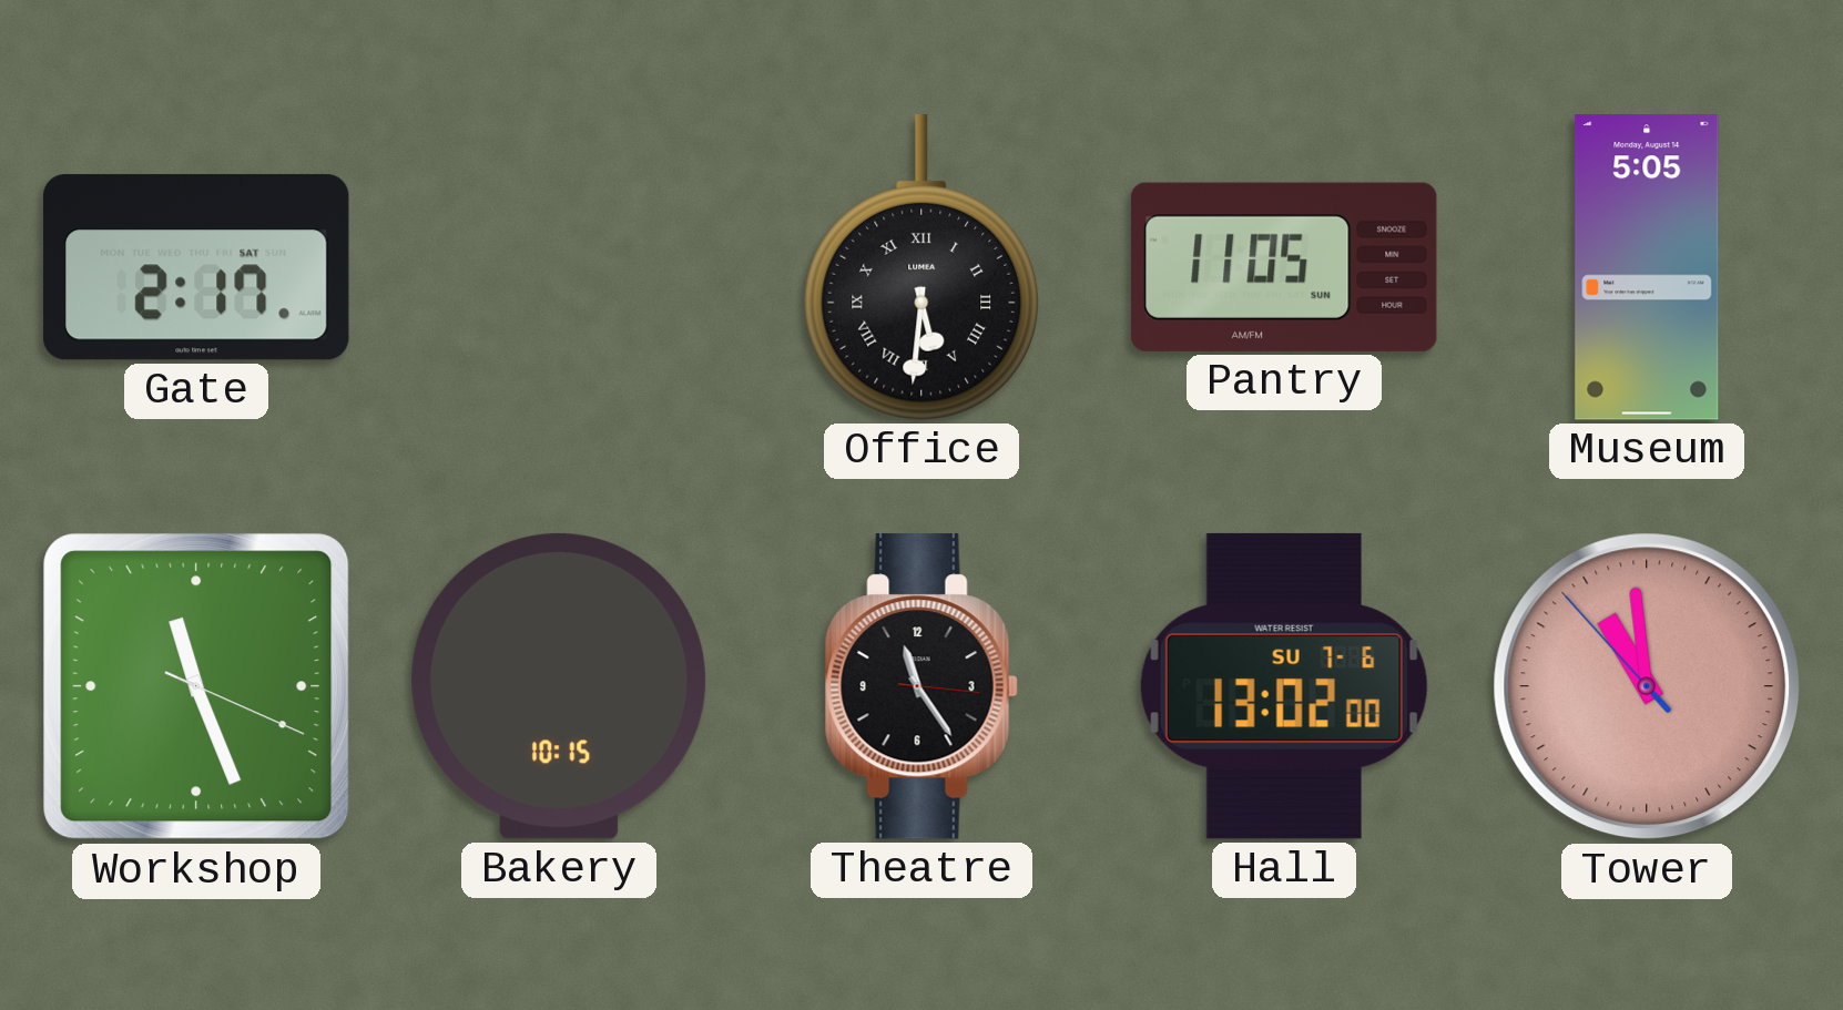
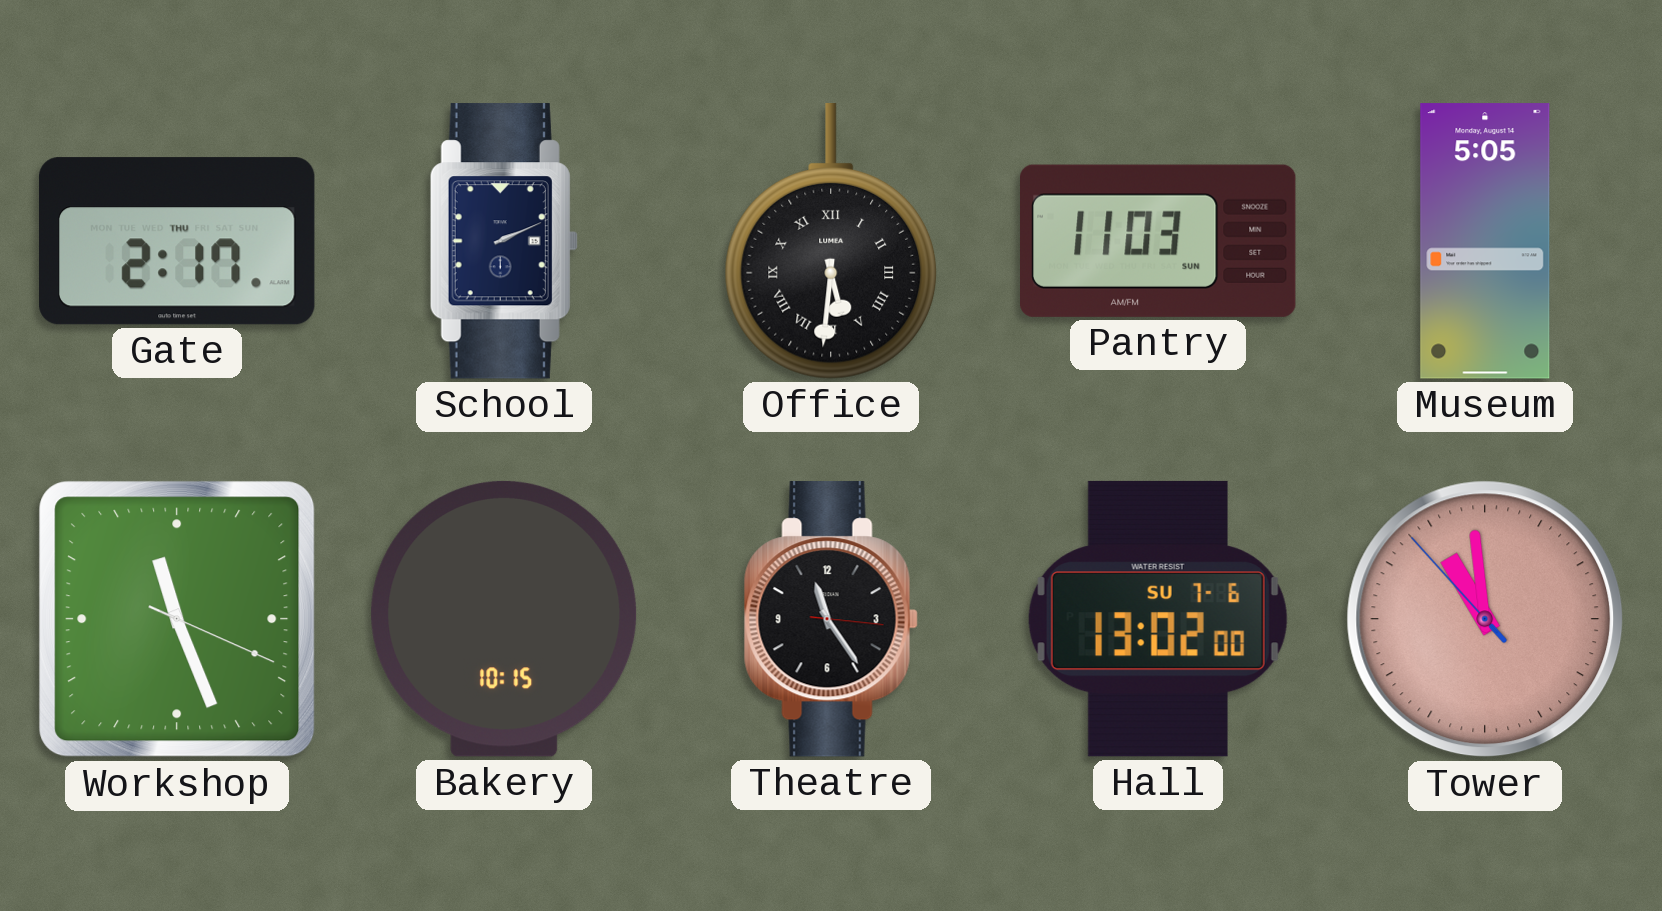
Gate date: SAT -> THU (178, 241)
School: none -> 2:11 (504, 241)
Pantry: 11:05 -> 11:03 (1159, 241)
